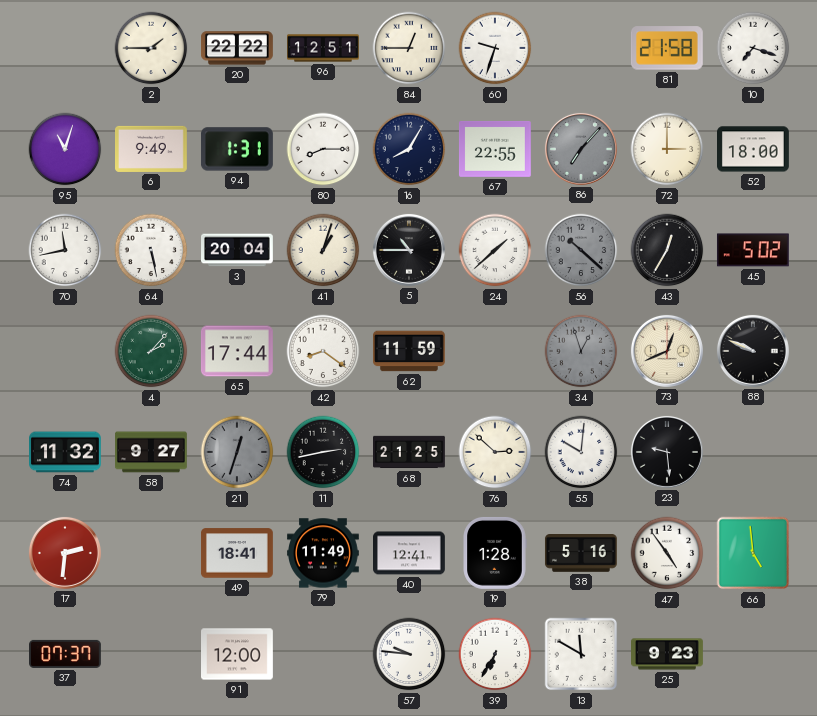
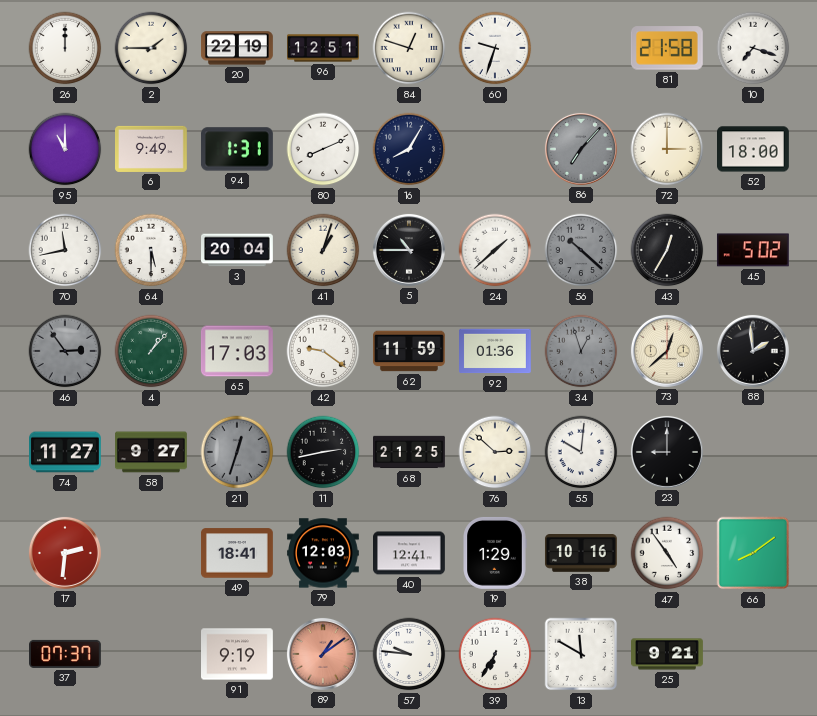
26: none -> 12:00 (65, 48)
20: 22:22 -> 22:19 (238, 48)
84: 12:45 -> 12:48 (409, 48)
95: 11:03 -> 11:00 (65, 149)
80: 8:15 -> 8:11 (323, 149)
67: 22:55 -> none (495, 150)
64: 5:28 -> 5:30 (151, 250)
46: none -> 2:54 (65, 351)
4: 2:07 -> 1:07 (151, 351)
65: 17:44 -> 17:03 (237, 351)
42: 8:21 -> 9:21 (323, 351)
92: none -> 01:36 (496, 351)
73: 12:41 -> 12:38 (667, 351)
88: 9:49 -> 1:59 (753, 351)
74: 11:32 -> 11:27 (66, 452)
23: 9:29 -> 9:00 (667, 452)
79: 11:49 -> 12:03 (324, 553)
19: 1:28 -> 1:29 (495, 553)
38: 5:16 -> 10:16 (581, 554)
66: 4:59 -> 8:09 (753, 553)
91: 12:00 -> 9:19 (238, 654)
89: none -> 1:09 (323, 654)
25: 9:23 -> 9:21 (668, 654)
